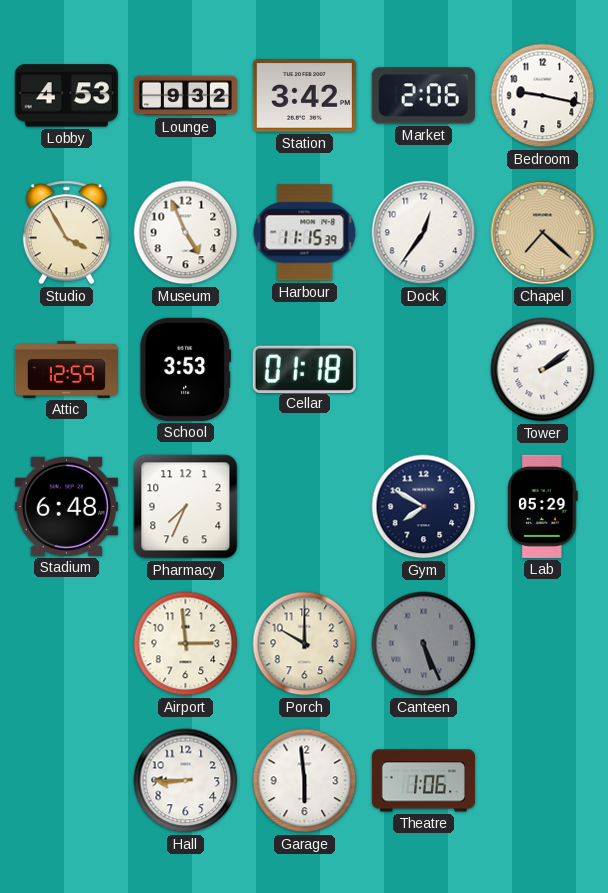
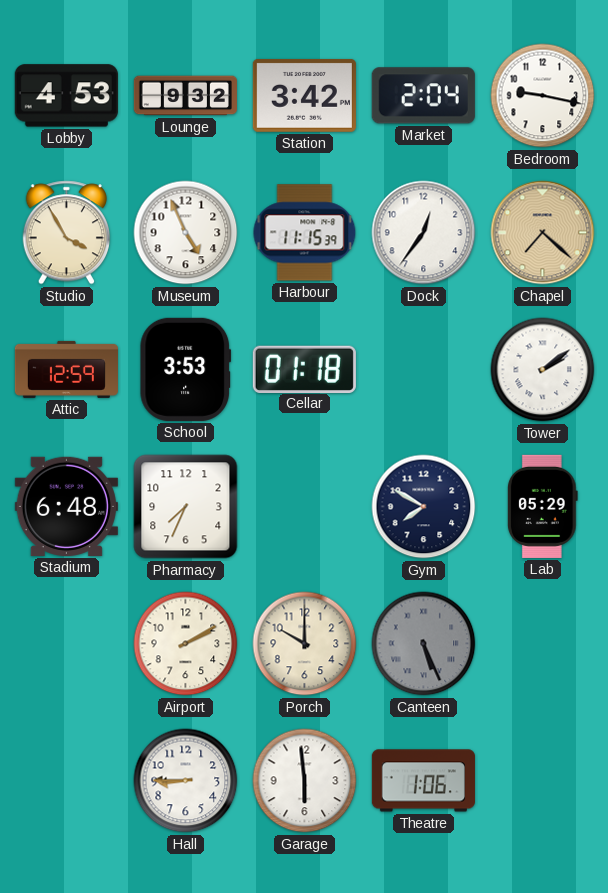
Market: 2:06 -> 2:04 (423, 96)
Airport: 2:59 -> 2:10 (186, 644)
